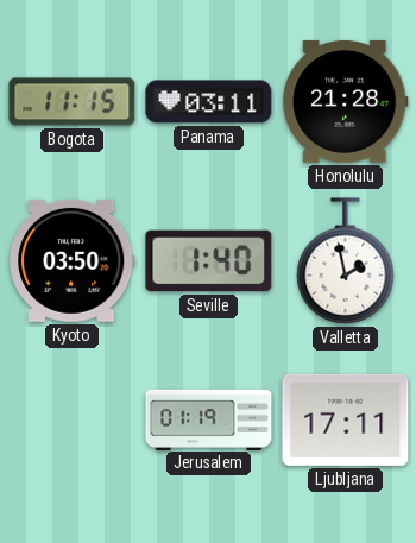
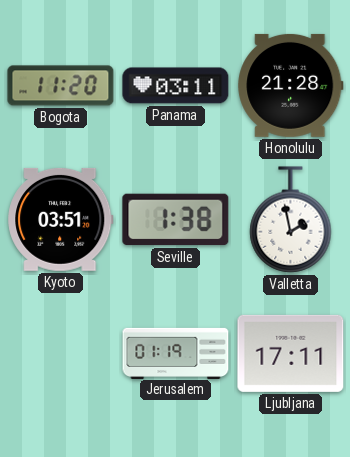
Bogota: 11:15 -> 11:20 (61, 86)
Kyoto: 03:50 -> 03:51 (61, 219)
Seville: 1:40 -> 1:38 (176, 220)
